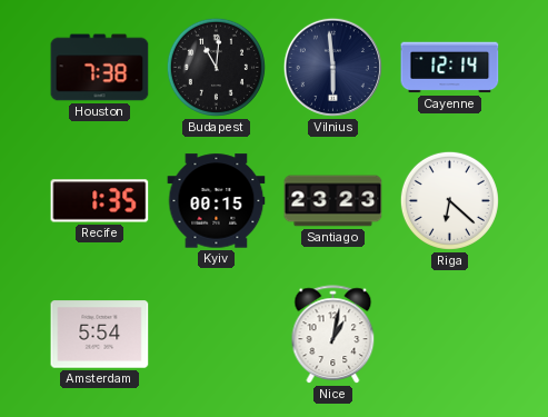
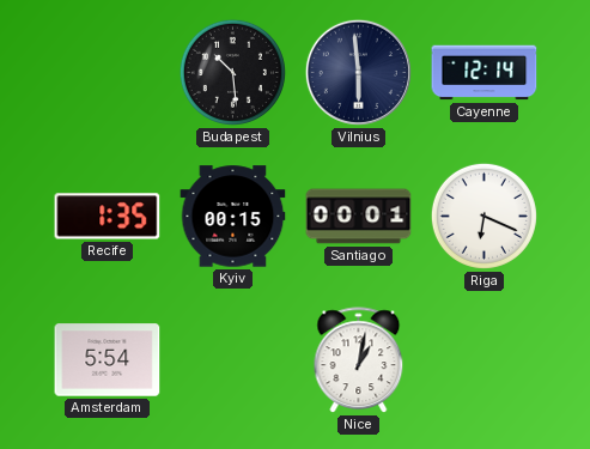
Houston: 7:38 -> none (100, 68)
Budapest: 11:01 -> 10:29 (232, 72)
Santiago: 23:23 -> 00:01 (359, 217)
Riga: 6:22 -> 6:19 (483, 216)
